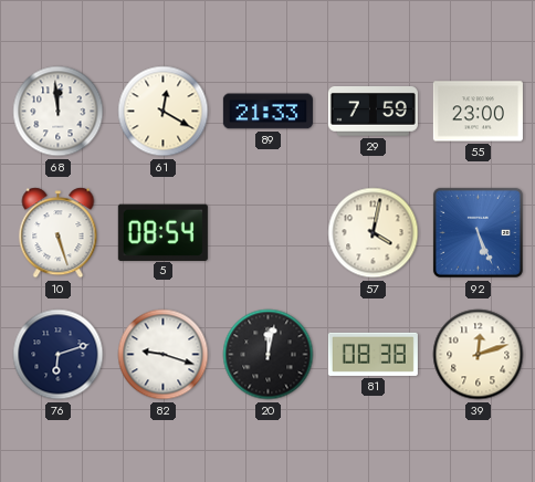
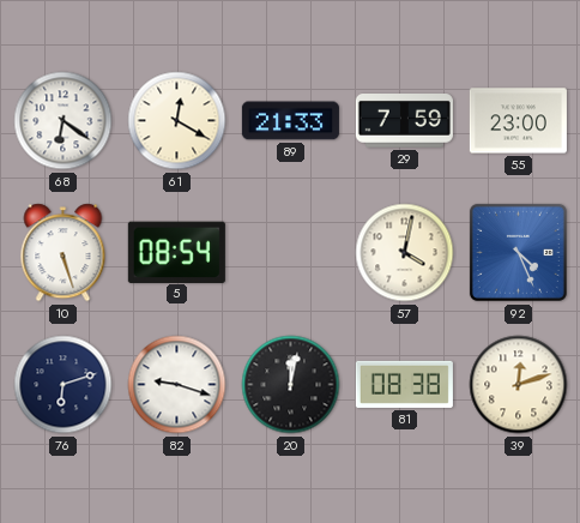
68: 11:59 -> 6:21 (64, 121)
92: 5:26 -> 4:26 (518, 252)
